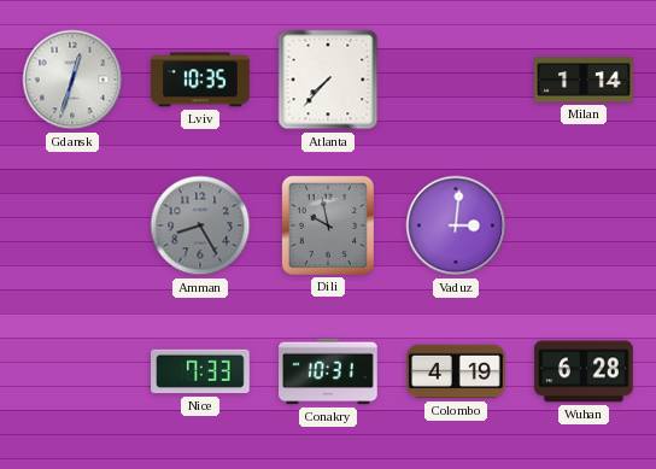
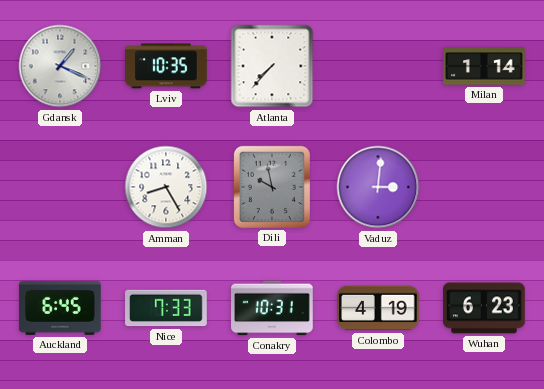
Gdansk: 12:33 -> 1:19 (60, 66)
Amman dial: grey -> white (166, 187)
Auckland: none -> 6:45 (61, 308)
Wuhan: 6:28 -> 6:23 (484, 308)
